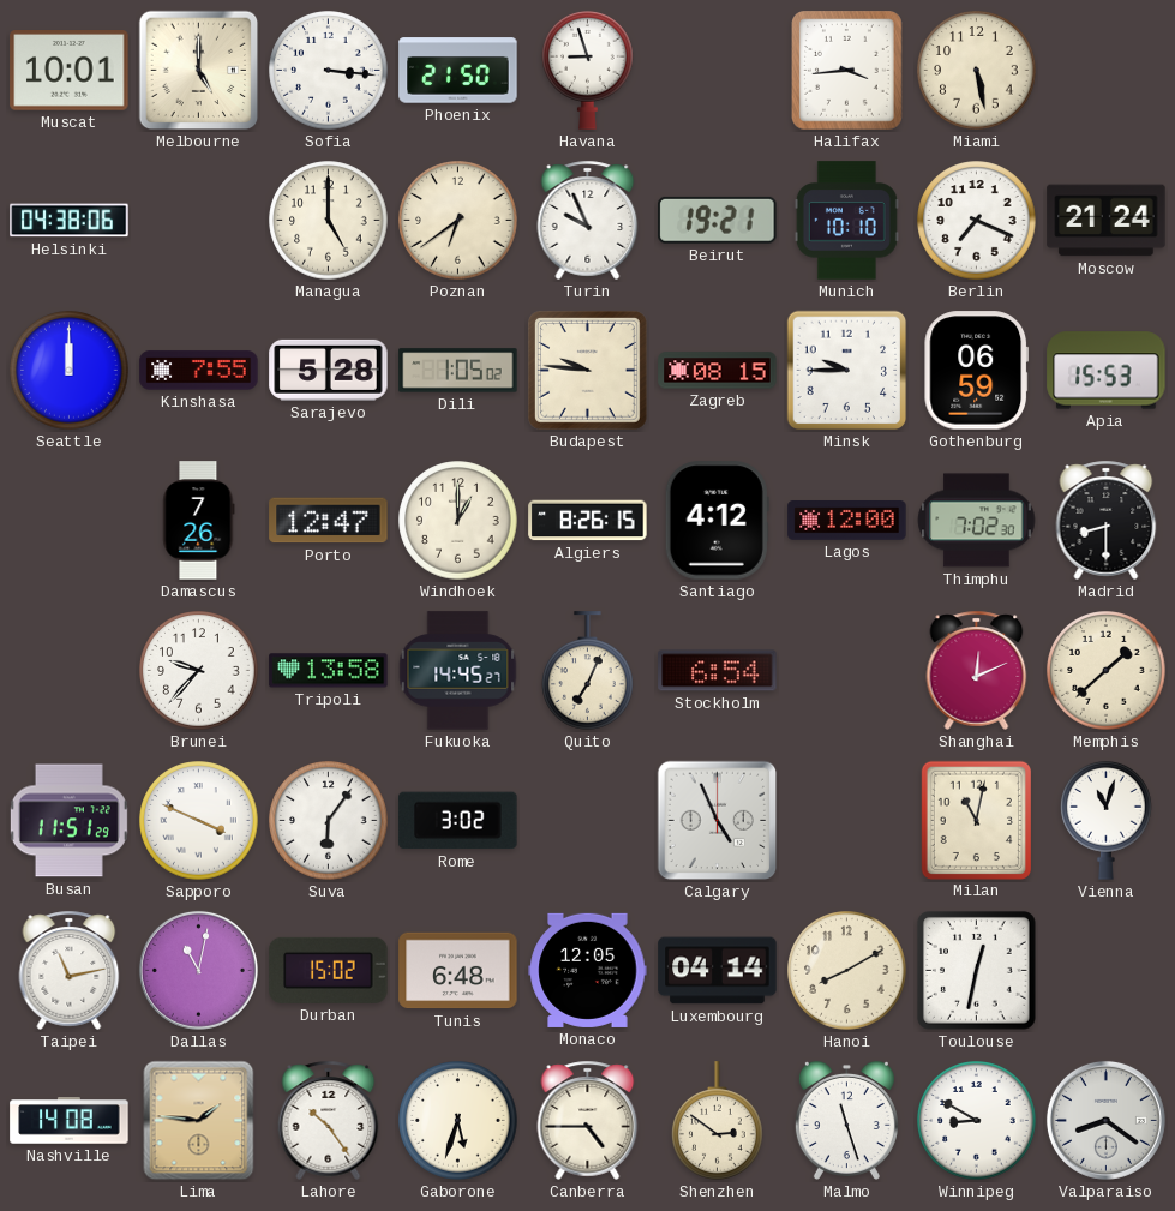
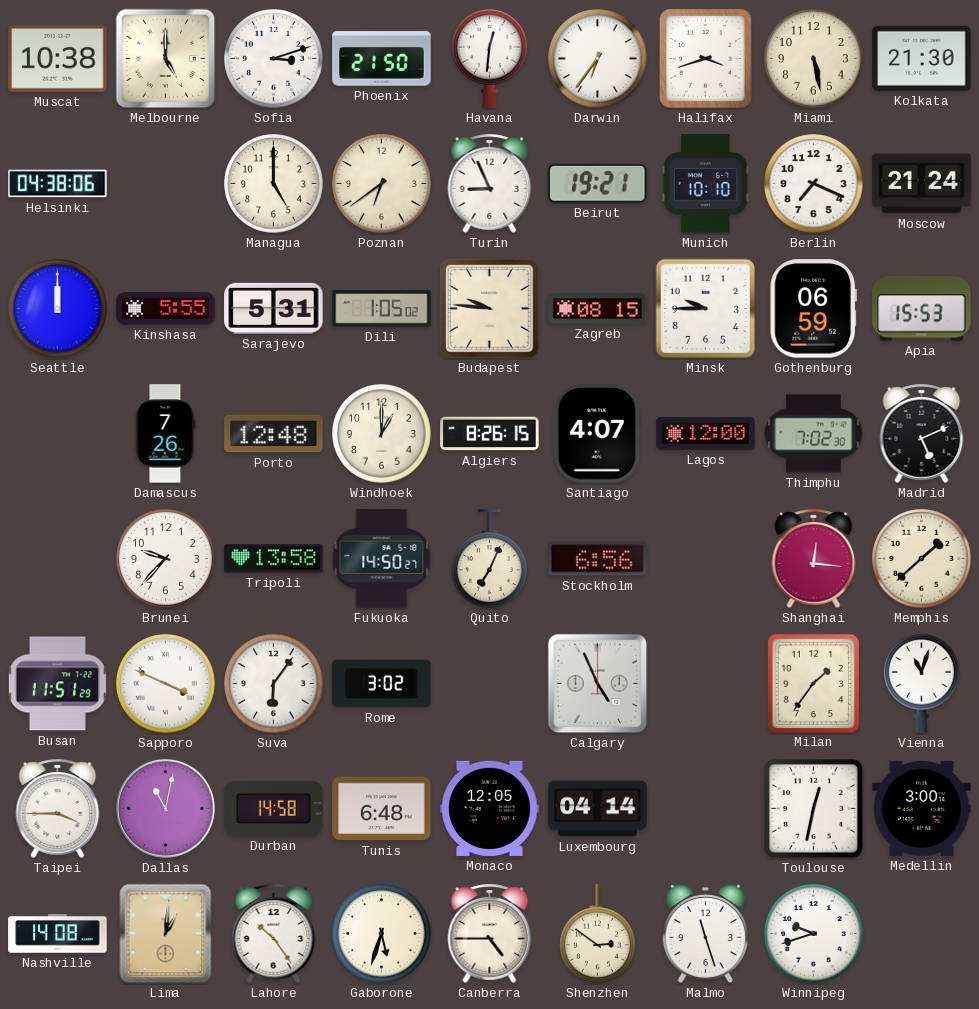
Muscat: 10:01 -> 10:38 (58, 59)
Sofia: 3:16 -> 3:12 (274, 59)
Havana: 8:57 -> 12:31 (490, 58)
Darwin: none -> 6:36 (598, 59)
Halifax: 3:44 -> 3:42 (706, 59)
Kolkata: none -> 21:30 (922, 58)
Turin: 9:56 -> 8:56 (490, 183)
Kinshasa: 7:55 -> 5:55 (166, 309)
Sarajevo: 5:28 -> 5:31 (274, 308)
Porto: 12:47 -> 12:48 (274, 434)
Santiago: 4:12 -> 4:07 (597, 434)
Madrid: 8:30 -> 5:11 (922, 433)
Fukuoka: 14:45 -> 14:50 (382, 559)
Stockholm: 6:54 -> 6:56 (598, 559)
Shanghai: 12:11 -> 12:16 (814, 558)
Milan: 11:02 -> 1:36 (813, 683)
Taipei: 11:13 -> 3:45 (58, 808)
Durban: 15:02 -> 14:58 (274, 808)
Hanoi: 8:10 -> none (847, 971)
Medellin: none -> 3:00 (922, 808)
Lima: 1:46 -> 1:01 (166, 934)
Winnipeg: 8:50 -> 9:42 (814, 934)
Valparaiso: 8:21 -> none (1105, 1120)
